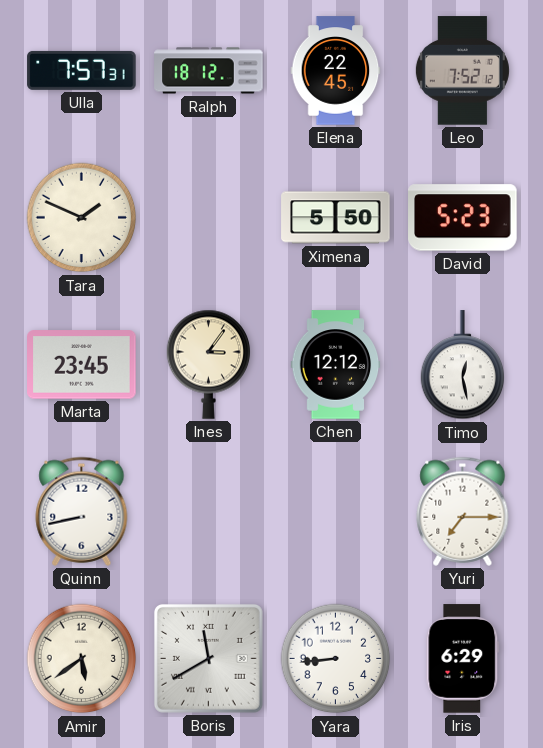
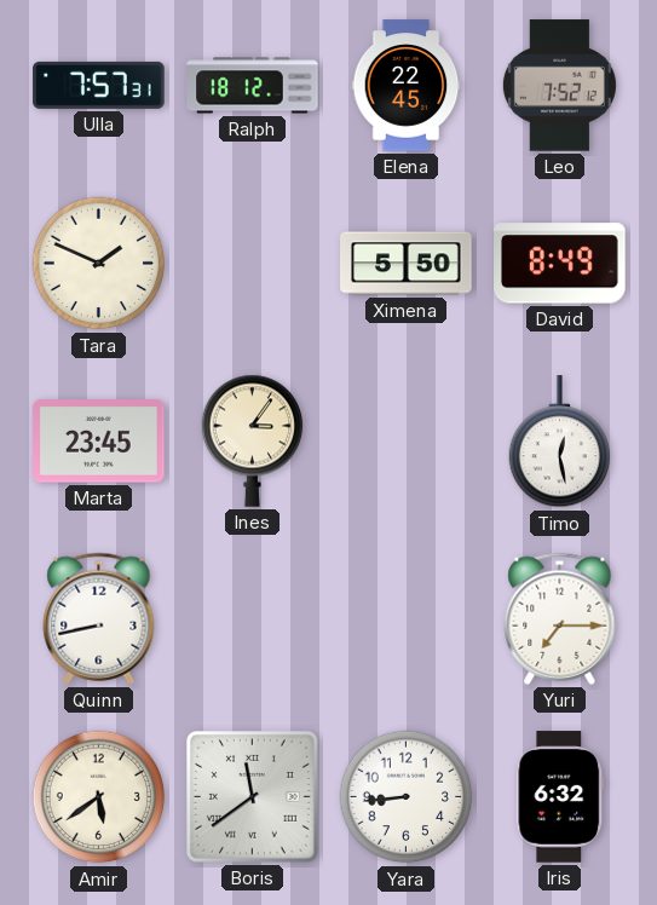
David: 5:23 -> 8:49 (560, 264)
Chen: 12:12 -> none (336, 365)
Boris: 11:40 -> 11:39 (252, 796)
Iris: 6:29 -> 6:32 (560, 797)
